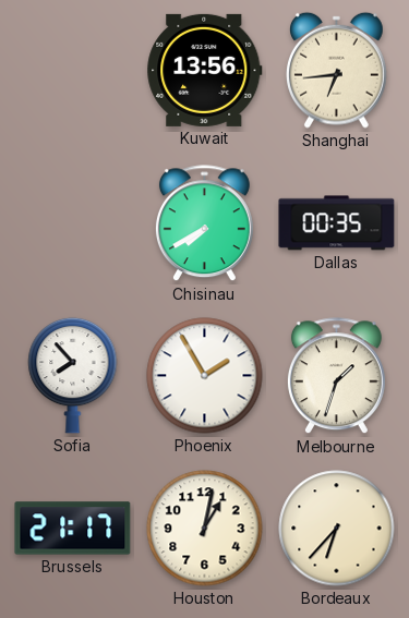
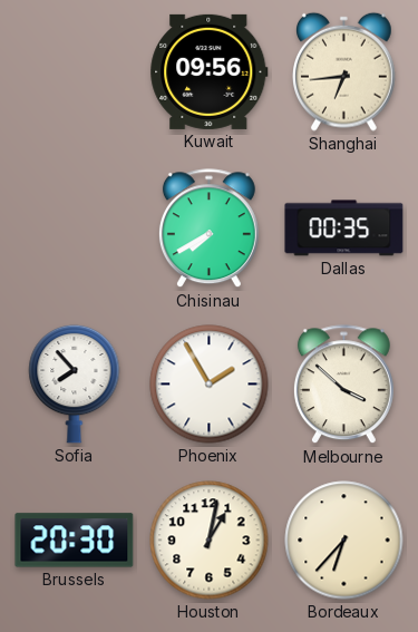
Kuwait: 13:56 -> 09:56 (210, 71)
Melbourne: 1:33 -> 3:52 (343, 385)
Brussels: 21:17 -> 20:30 (75, 541)
